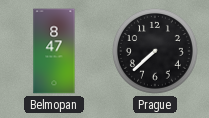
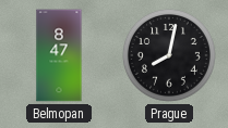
Prague: 7:38 -> 8:02 (169, 55)
